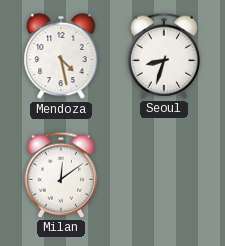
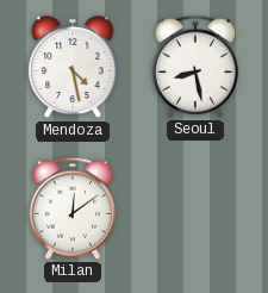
Seoul: 8:33 -> 8:28 (195, 67)
